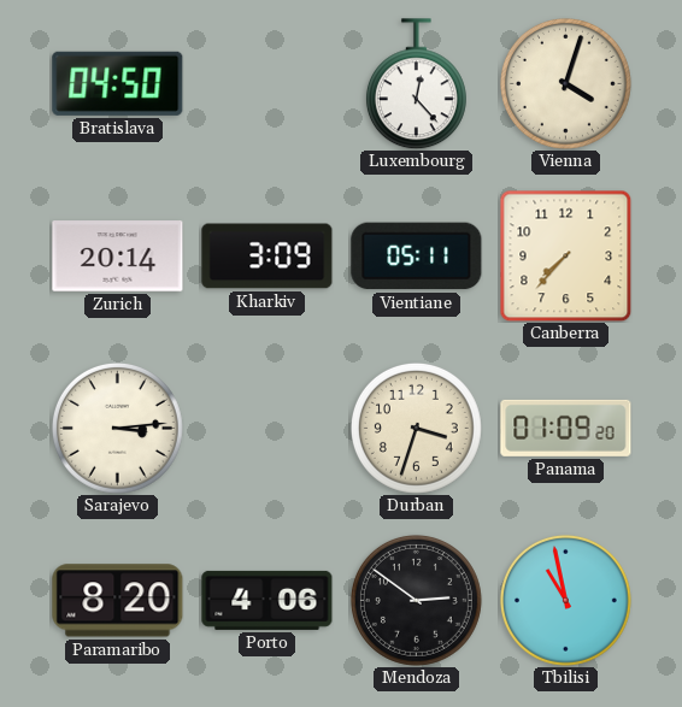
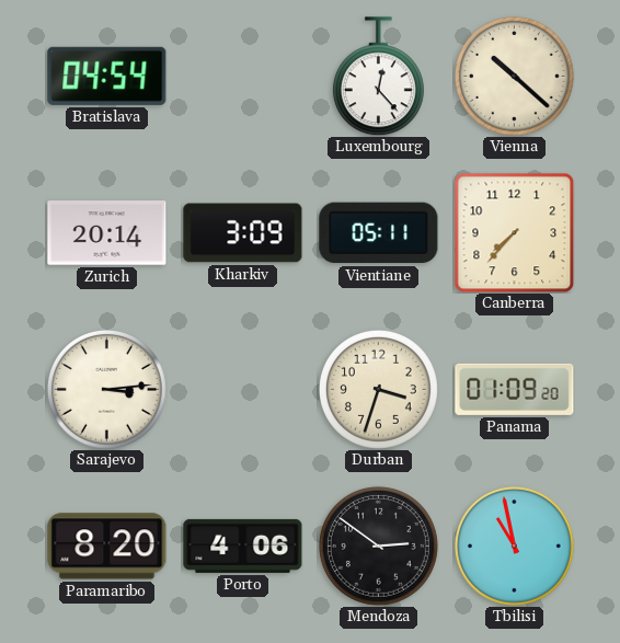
Bratislava: 04:50 -> 04:54 (107, 76)
Vienna: 4:03 -> 10:22 (514, 76)
